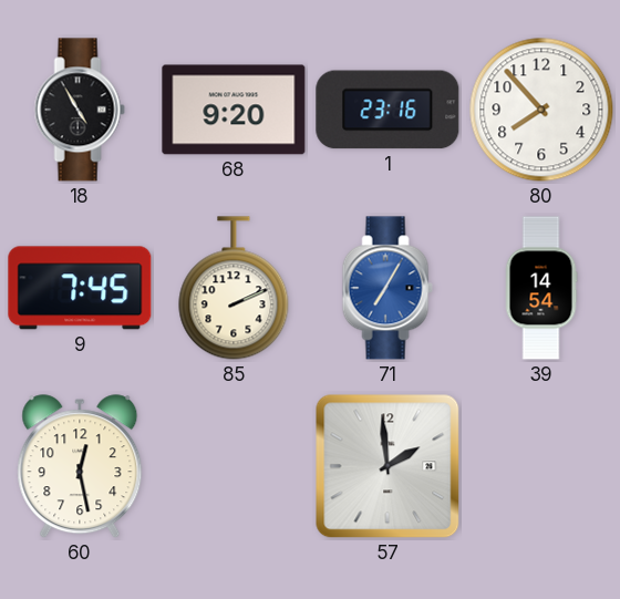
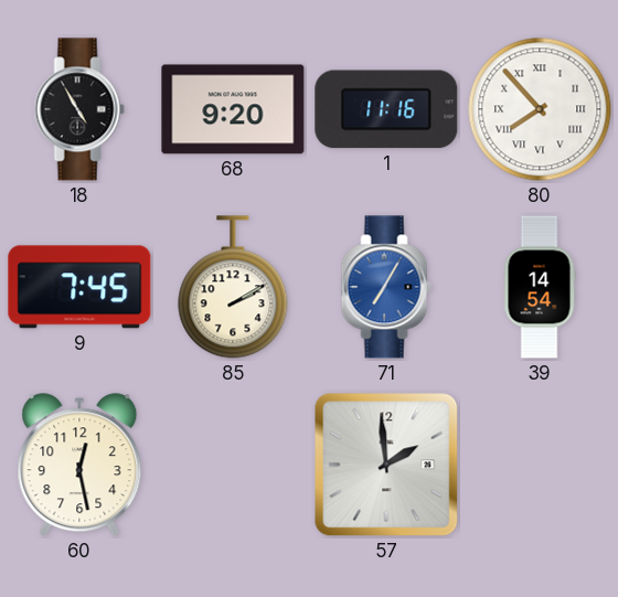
1: 23:16 -> 11:16 (386, 109)
80 numerals: Arabic -> Roman (540, 109)
85: 2:11 -> 2:10 (233, 287)
